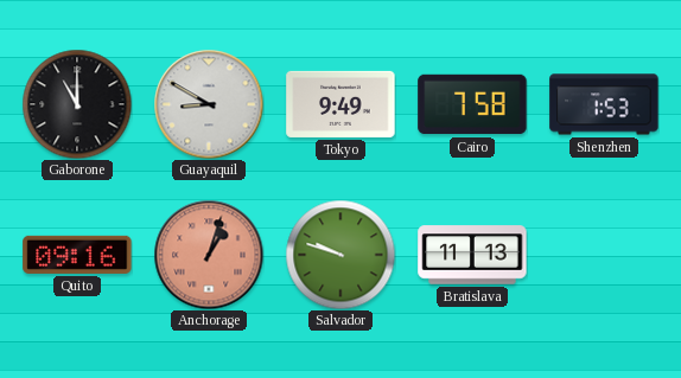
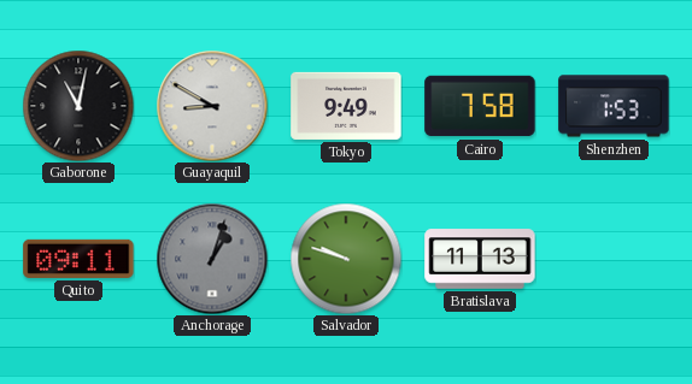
Gaborone: 11:00 -> 11:02 (78, 106)
Quito: 09:16 -> 09:11 (78, 259)
Anchorage dial: salmon -> grey (212, 259)
